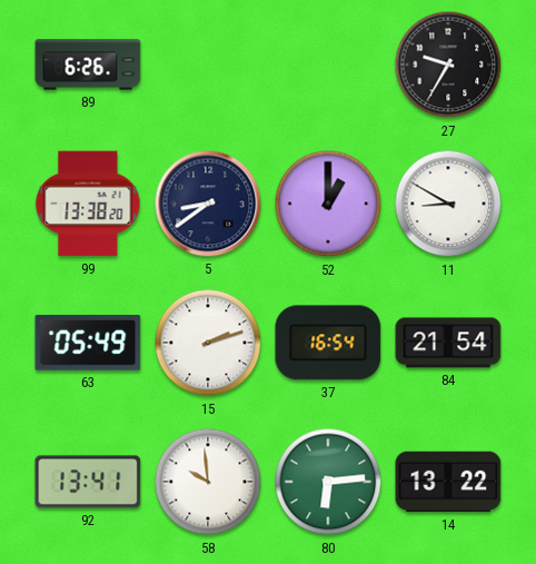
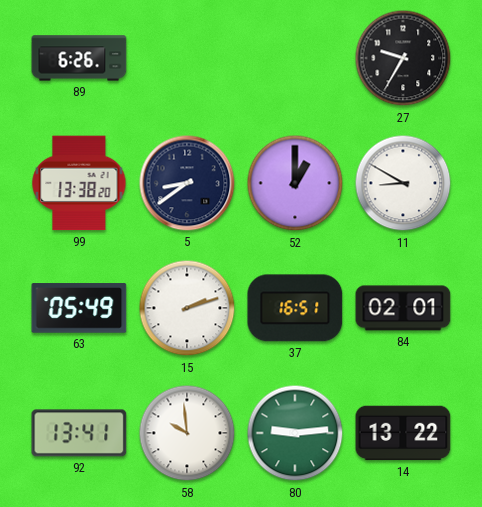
37: 16:54 -> 16:51 (295, 308)
84: 21:54 -> 02:01 (403, 308)
80: 6:14 -> 9:14 (295, 433)
